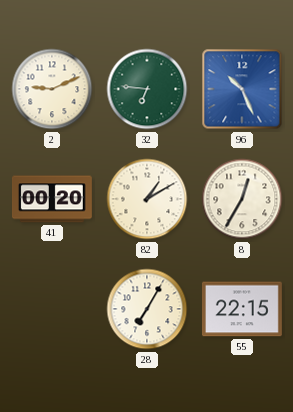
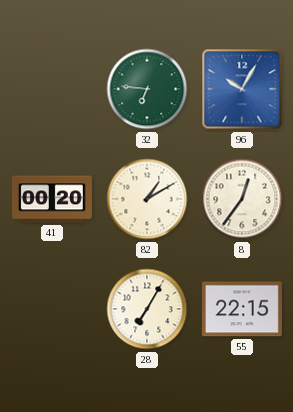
2: 9:11 -> none (52, 89)
96: 10:26 -> 10:05 (242, 89)
8: 12:35 -> 12:36 (242, 199)
